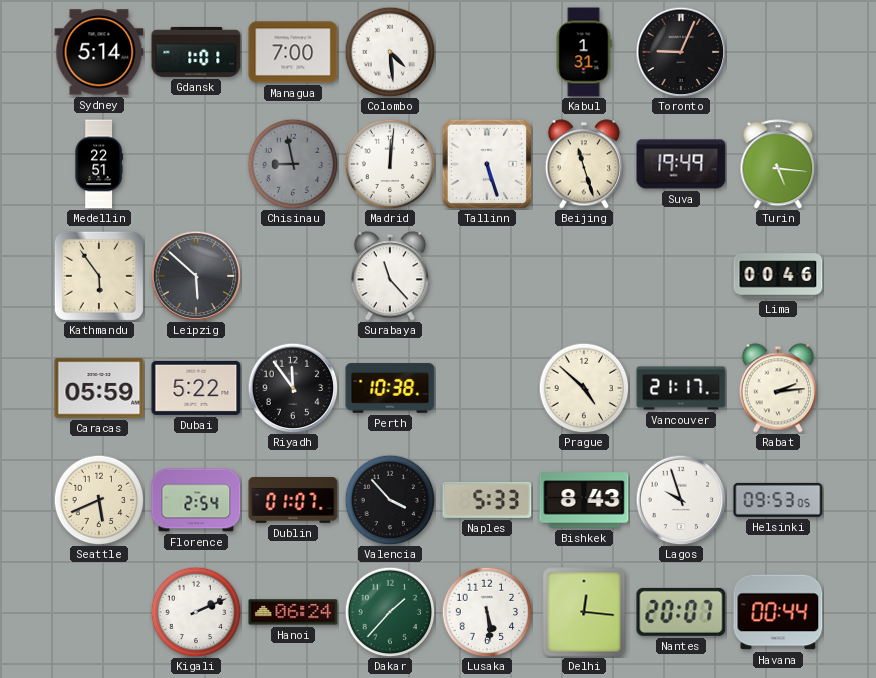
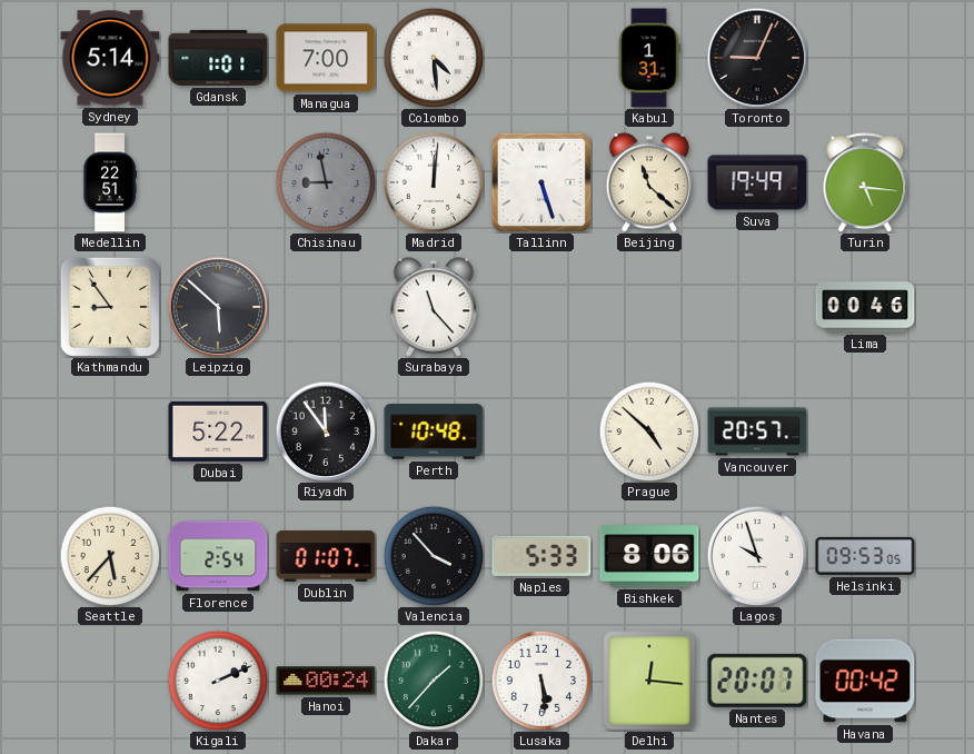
Beijing: 11:27 -> 11:22 (649, 182)
Kathmandu: 5:54 -> 8:54 (110, 307)
Caracas: 05:59 -> none (99, 388)
Perth: 10:38 -> 10:48 (434, 431)
Vancouver: 21:17 -> 20:57 (757, 431)
Rabat: 2:14 -> none (778, 388)
Seattle: 5:41 -> 5:37 (110, 556)
Bishkek: 8:43 -> 8:06 (649, 556)
Hanoi: 06:24 -> 00:24 (326, 681)
Havana: 00:44 -> 00:42 (865, 681)
